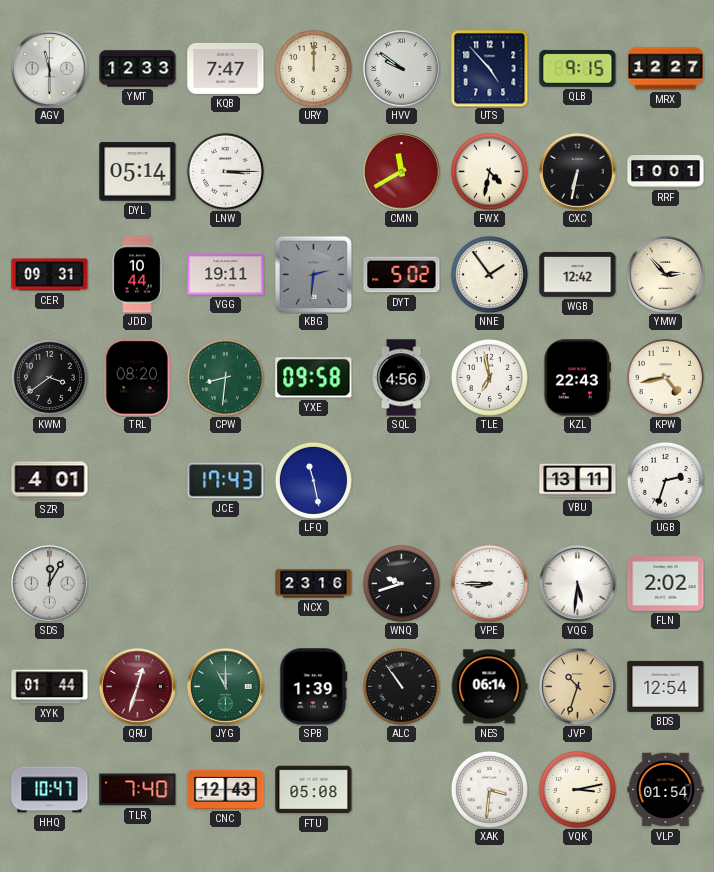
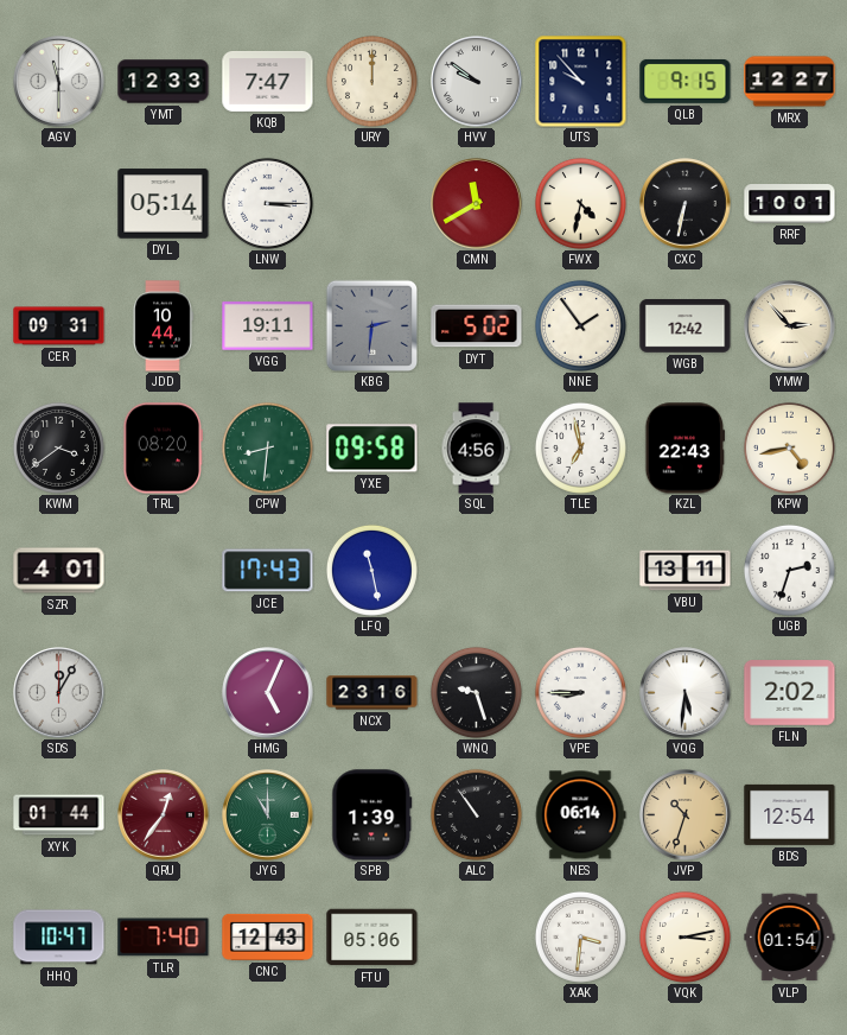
UTS: 4:53 -> 9:53 (580, 81)
HMG: none -> 5:04 (268, 693)
WNQ: 9:42 -> 9:27 (476, 692)
QRU: 12:33 -> 12:36 (164, 815)
FTU: 05:08 -> 05:06 (372, 938)
